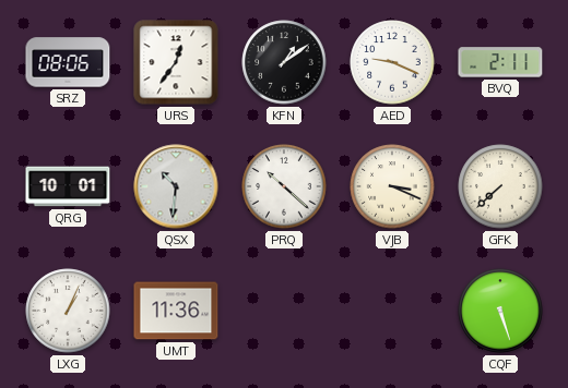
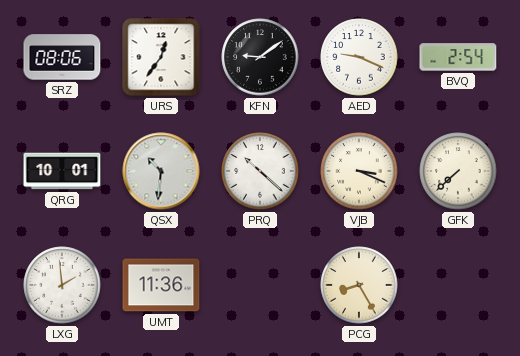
KFN: 1:09 -> 9:09 (260, 57)
BVQ: 2:11 -> 2:54 (458, 57)
LXG: 1:04 -> 1:59 (62, 285)
PCG: none -> 8:25 (359, 285)
CQF: 5:27 -> none (500, 311)
